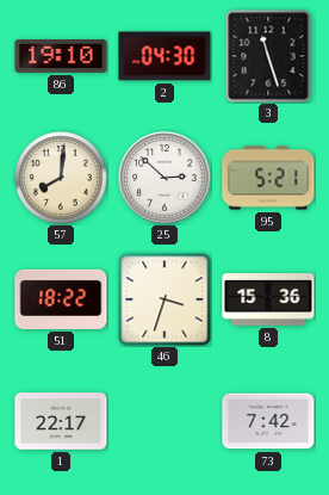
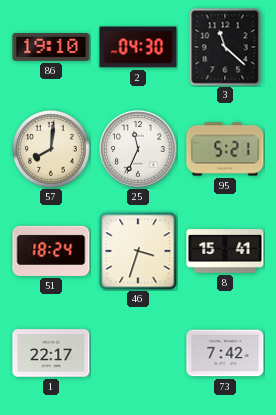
3: 11:27 -> 11:22 (225, 47)
25: 2:52 -> 11:34 (138, 149)
51: 18:22 -> 18:24 (51, 251)
8: 15:36 -> 15:41 (225, 251)
